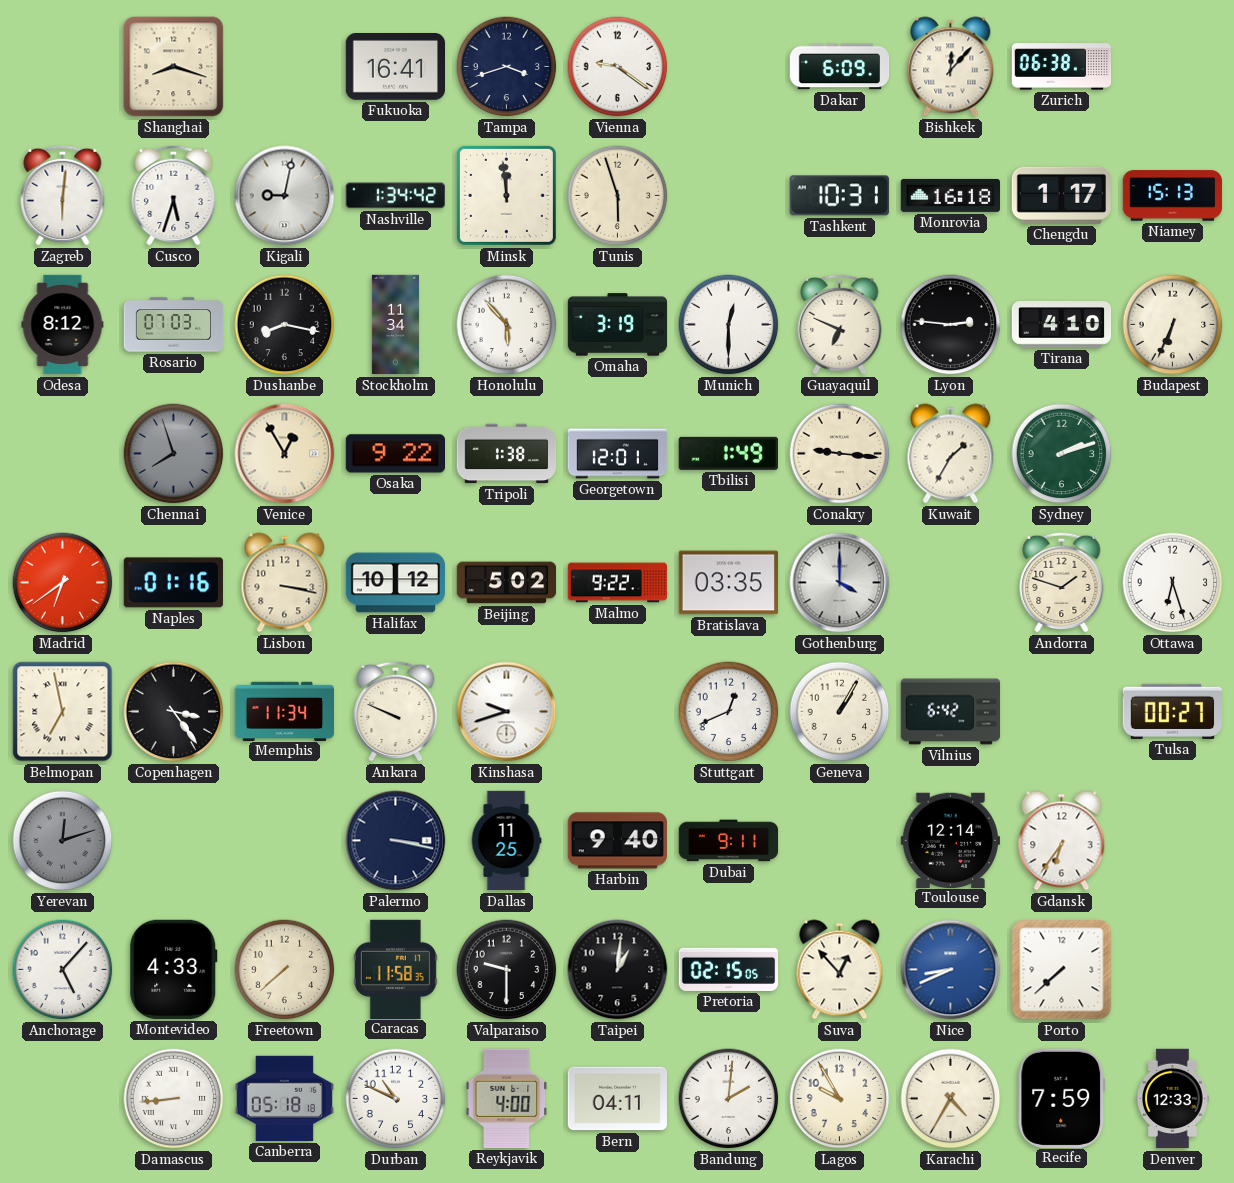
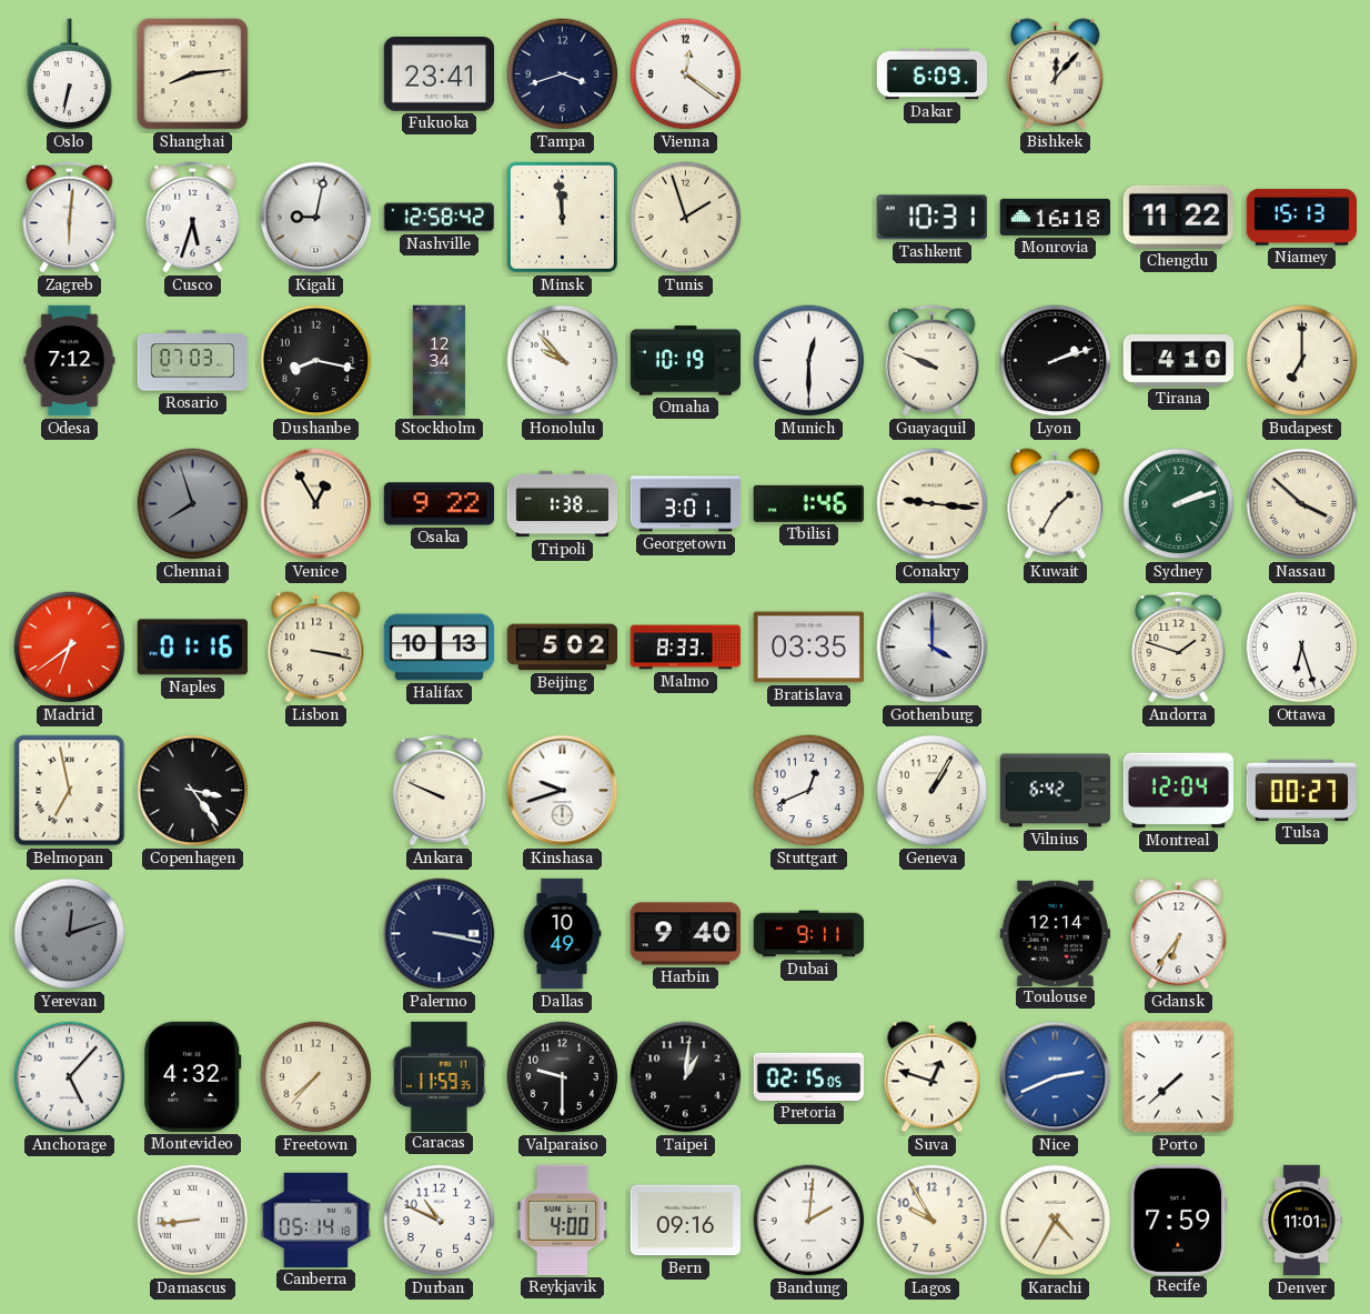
Oslo: none -> 6:32 (70, 74)
Shanghai: 8:18 -> 8:14 (193, 74)
Fukuoka: 16:41 -> 23:41 (439, 74)
Vienna: 9:21 -> 12:21 (686, 74)
Zurich: 06:38 -> none (1062, 67)
Nashville: 1:34 -> 12:58 (439, 218)
Tunis: 5:57 -> 1:57 (686, 218)
Chengdu: 1:17 -> 11:22 (1179, 217)
Odesa: 8:12 -> 7:12 (70, 361)
Stockholm: 11:34 -> 12:34 (439, 361)
Honolulu: 5:53 -> 9:53 (563, 361)
Omaha: 3:19 -> 10:19 (686, 361)
Guayaquil: 6:49 -> 9:49 (933, 360)
Lyon: 2:46 -> 2:12 (1056, 361)
Budapest: 6:34 -> 7:00 (1302, 361)
Georgetown: 12:01 -> 3:01 (686, 504)
Tbilisi: 1:49 -> 1:46 (808, 503)
Nassau: none -> 3:52 (1302, 504)
Halifax: 10:12 -> 10:13 (440, 648)
Malmo: 9:22 -> 8:33 (686, 648)
Memphis: 11:34 -> none (284, 711)
Montreal: none -> 12:04 (1178, 791)
Dallas: 11:25 -> 10:49 (562, 934)
Montevideo: 4:33 -> 4:32 (193, 1076)
Freetown: 7:38 -> 7:37 (316, 1077)
Caracas: 11:58 -> 11:59 (439, 1076)
Suva: 12:53 -> 12:48 (933, 1077)
Nice: 8:41 -> 2:41 (1056, 1077)
Canberra: 05:18 -> 05:14 (315, 1220)
Bern: 04:11 -> 09:16 (685, 1221)
Denver: 12:33 -> 11:01 (1302, 1221)
